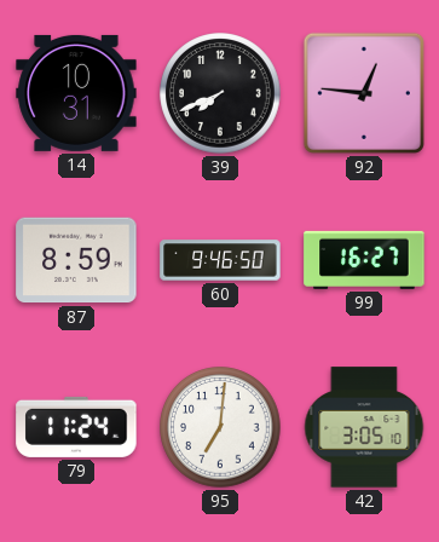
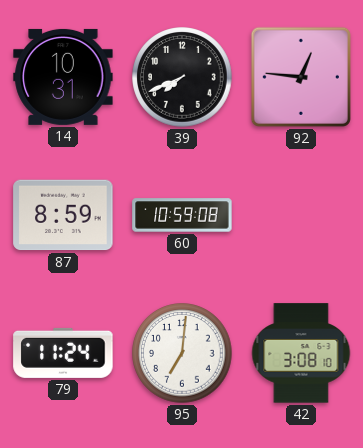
60: 9:46 -> 10:59 (182, 215)
99: 16:27 -> none (364, 260)
42: 3:05 -> 3:08 (301, 353)
